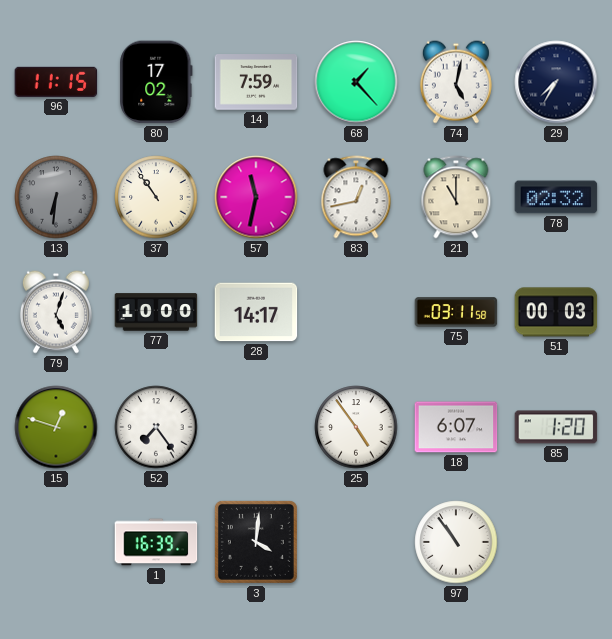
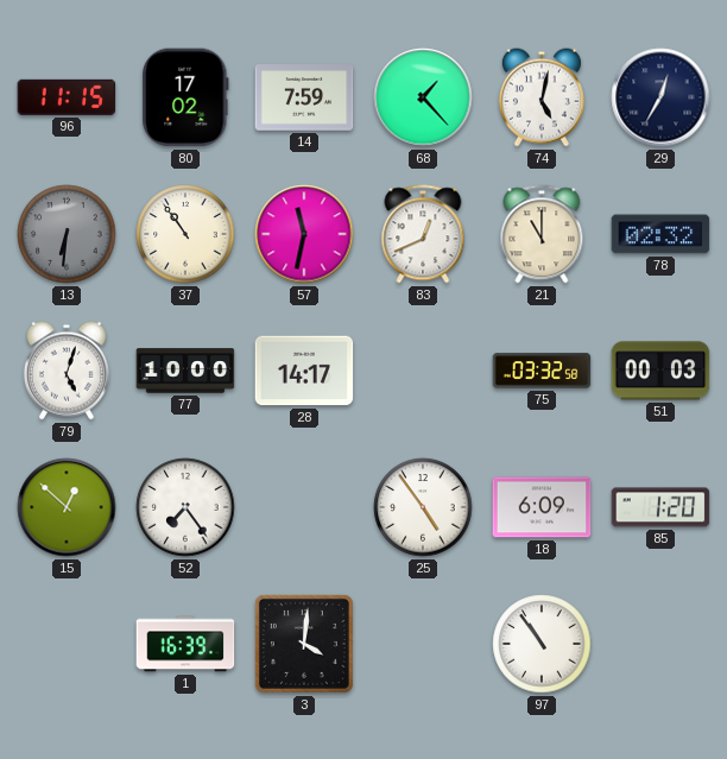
29: 7:35 -> 12:35 (660, 97)
83: 12:43 -> 12:41 (423, 234)
75: 03:11 -> 03:32 (542, 371)
15: 12:48 -> 12:52 (67, 507)
18: 6:07 -> 6:09 (542, 507)
